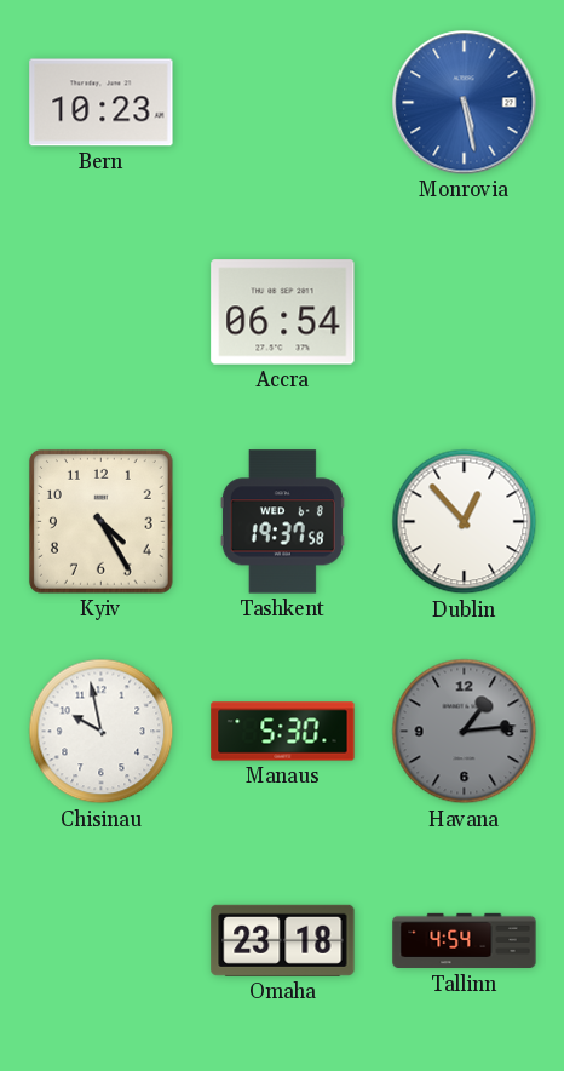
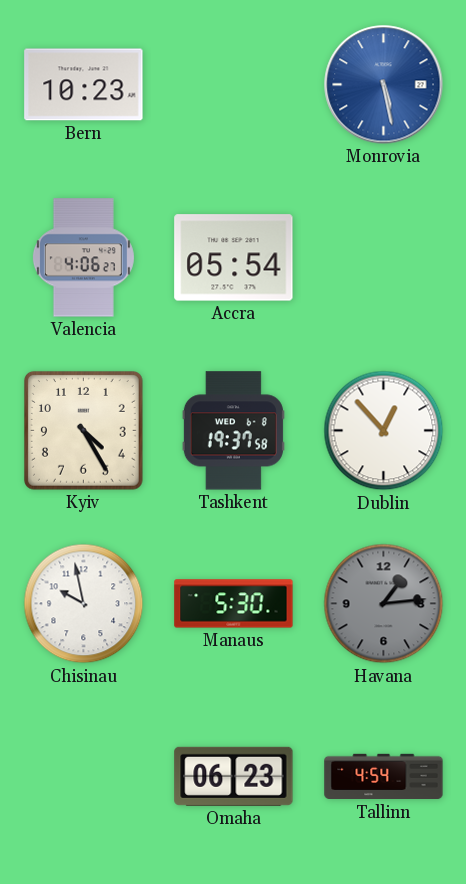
Valencia: none -> 4:06 (83, 258)
Accra: 06:54 -> 05:54 (234, 258)
Omaha: 23:18 -> 06:23 (234, 776)
